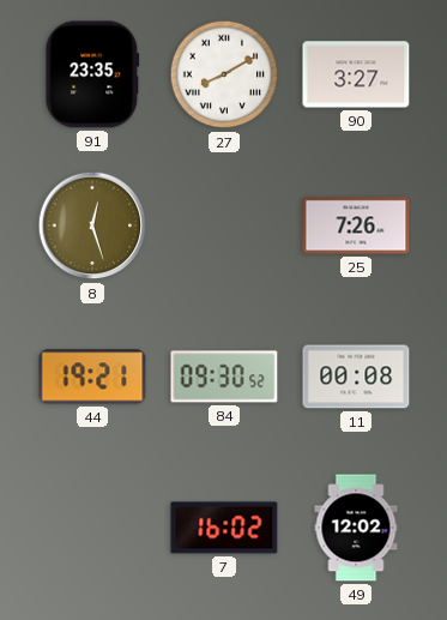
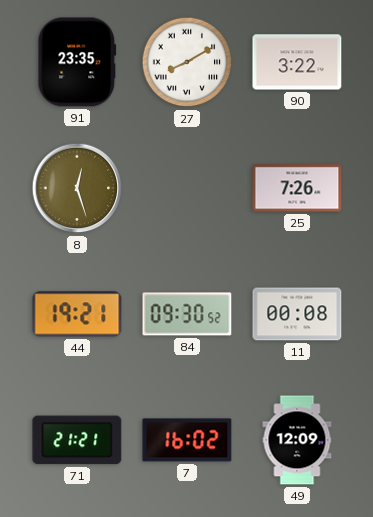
90: 3:27 -> 3:22 (297, 62)
71: none -> 21:21 (77, 440)
49: 12:02 -> 12:09 (297, 440)
